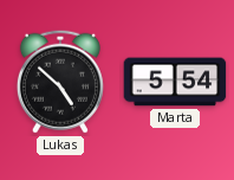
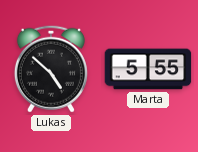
Marta: 5:54 -> 5:55 (148, 69)
